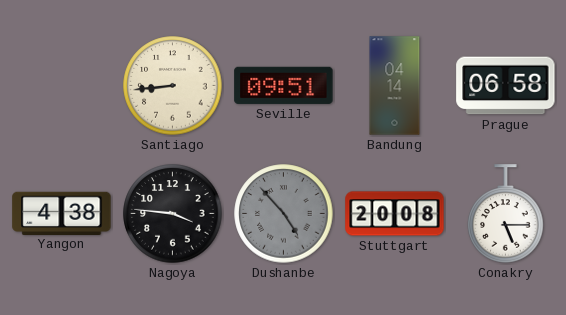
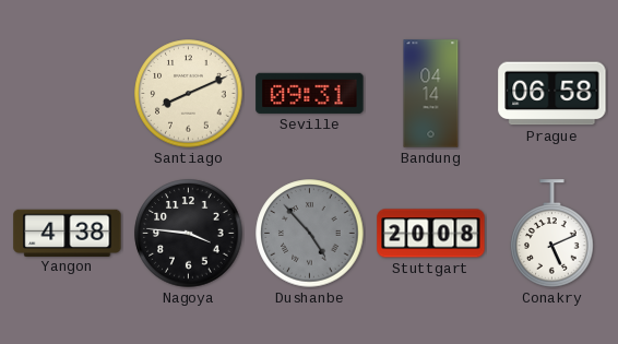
Santiago: 8:44 -> 8:11 (189, 94)
Seville: 09:51 -> 09:31 (310, 93)
Conakry: 5:15 -> 5:11 (552, 234)
